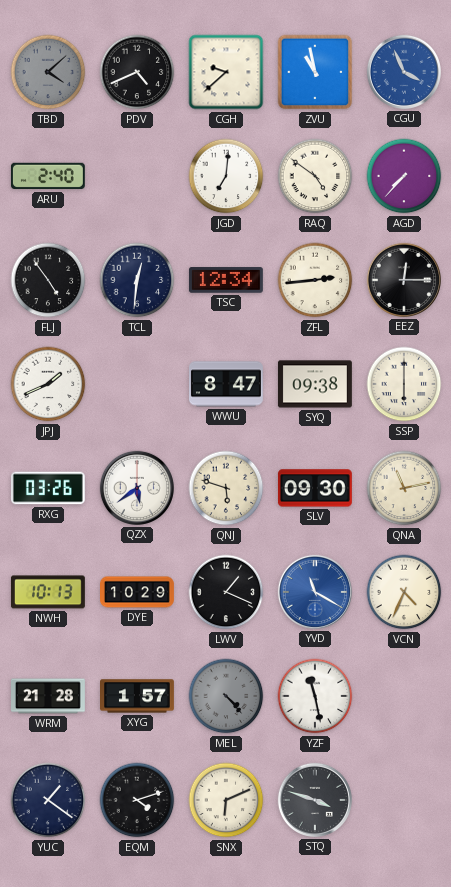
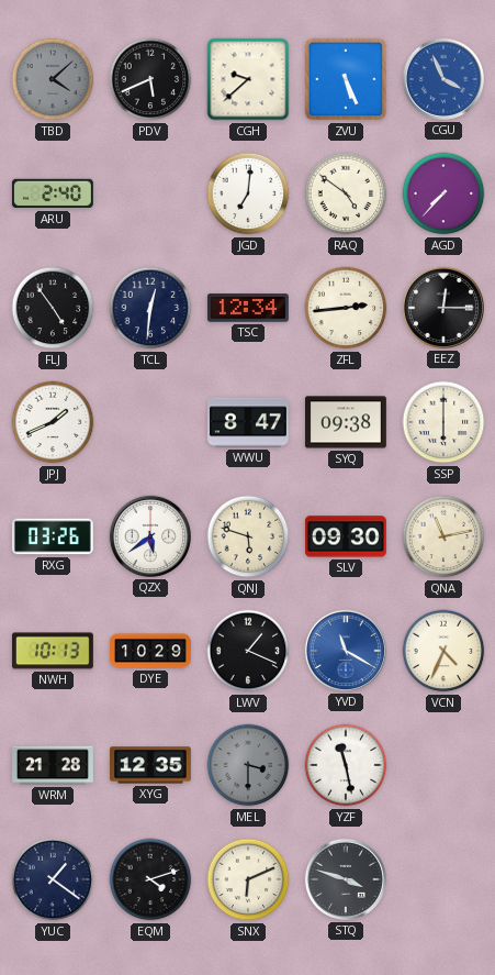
PDV: 4:41 -> 5:41 (150, 79)
ZVU: 10:58 -> 5:26 (346, 79)
XYG: 1:57 -> 12:35 (151, 765)
MEL: 4:23 -> 3:30 (248, 765)
